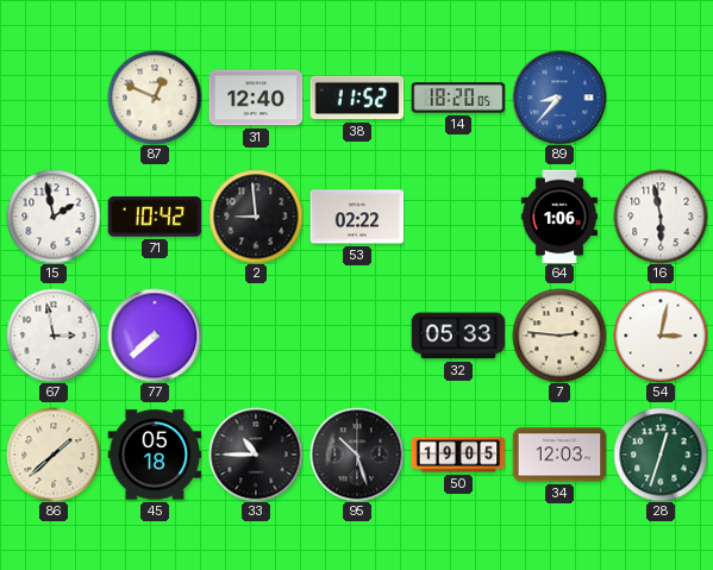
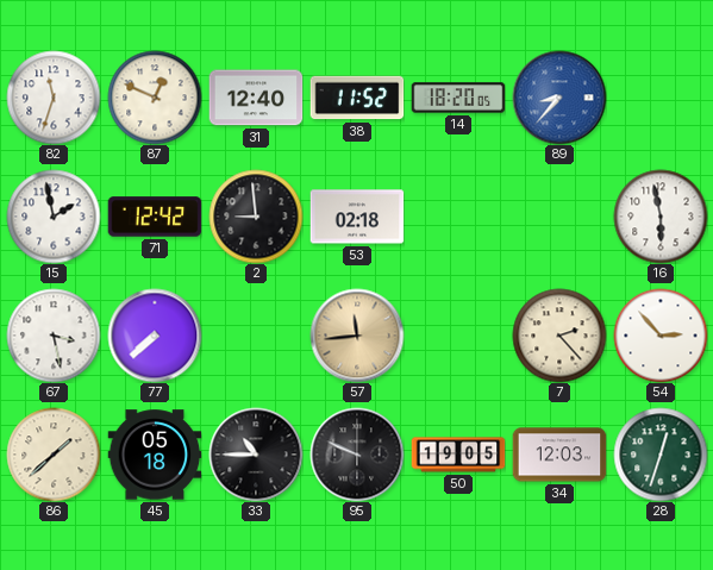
82: none -> 11:33 (54, 98)
71: 10:42 -> 12:42 (155, 217)
53: 02:22 -> 02:18 (357, 217)
64: 1:06 -> none (559, 217)
67: 2:58 -> 3:28 (54, 336)
57: none -> 11:44 (357, 336)
32: 05:33 -> none (458, 336)
7: 2:46 -> 2:23 (559, 336)
54: 3:02 -> 2:53 (661, 336)
95: 10:27 -> 9:49 (357, 455)
